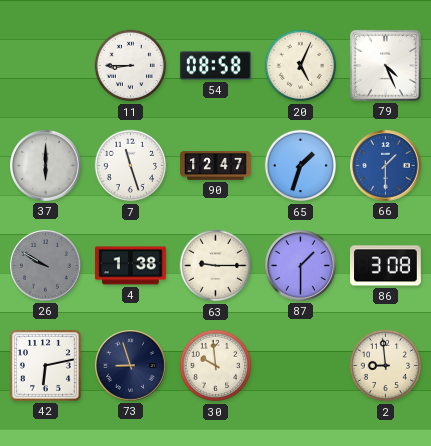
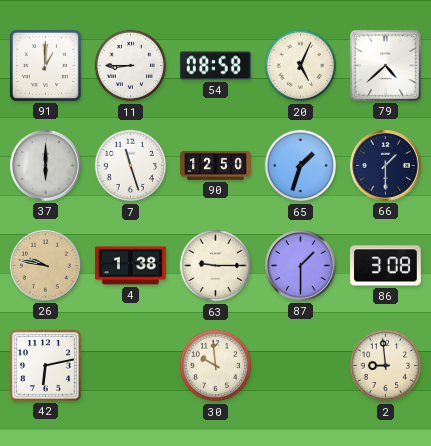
91: none -> 1:00 (45, 65)
79: 4:26 -> 4:38 (385, 65)
90: 12:47 -> 12:50 (216, 166)
66 dial: blue -> navy (386, 166)
26: 9:50 -> 9:47 (46, 266)
26 dial: grey -> champagne (46, 266)
73: 8:57 -> none (131, 366)
